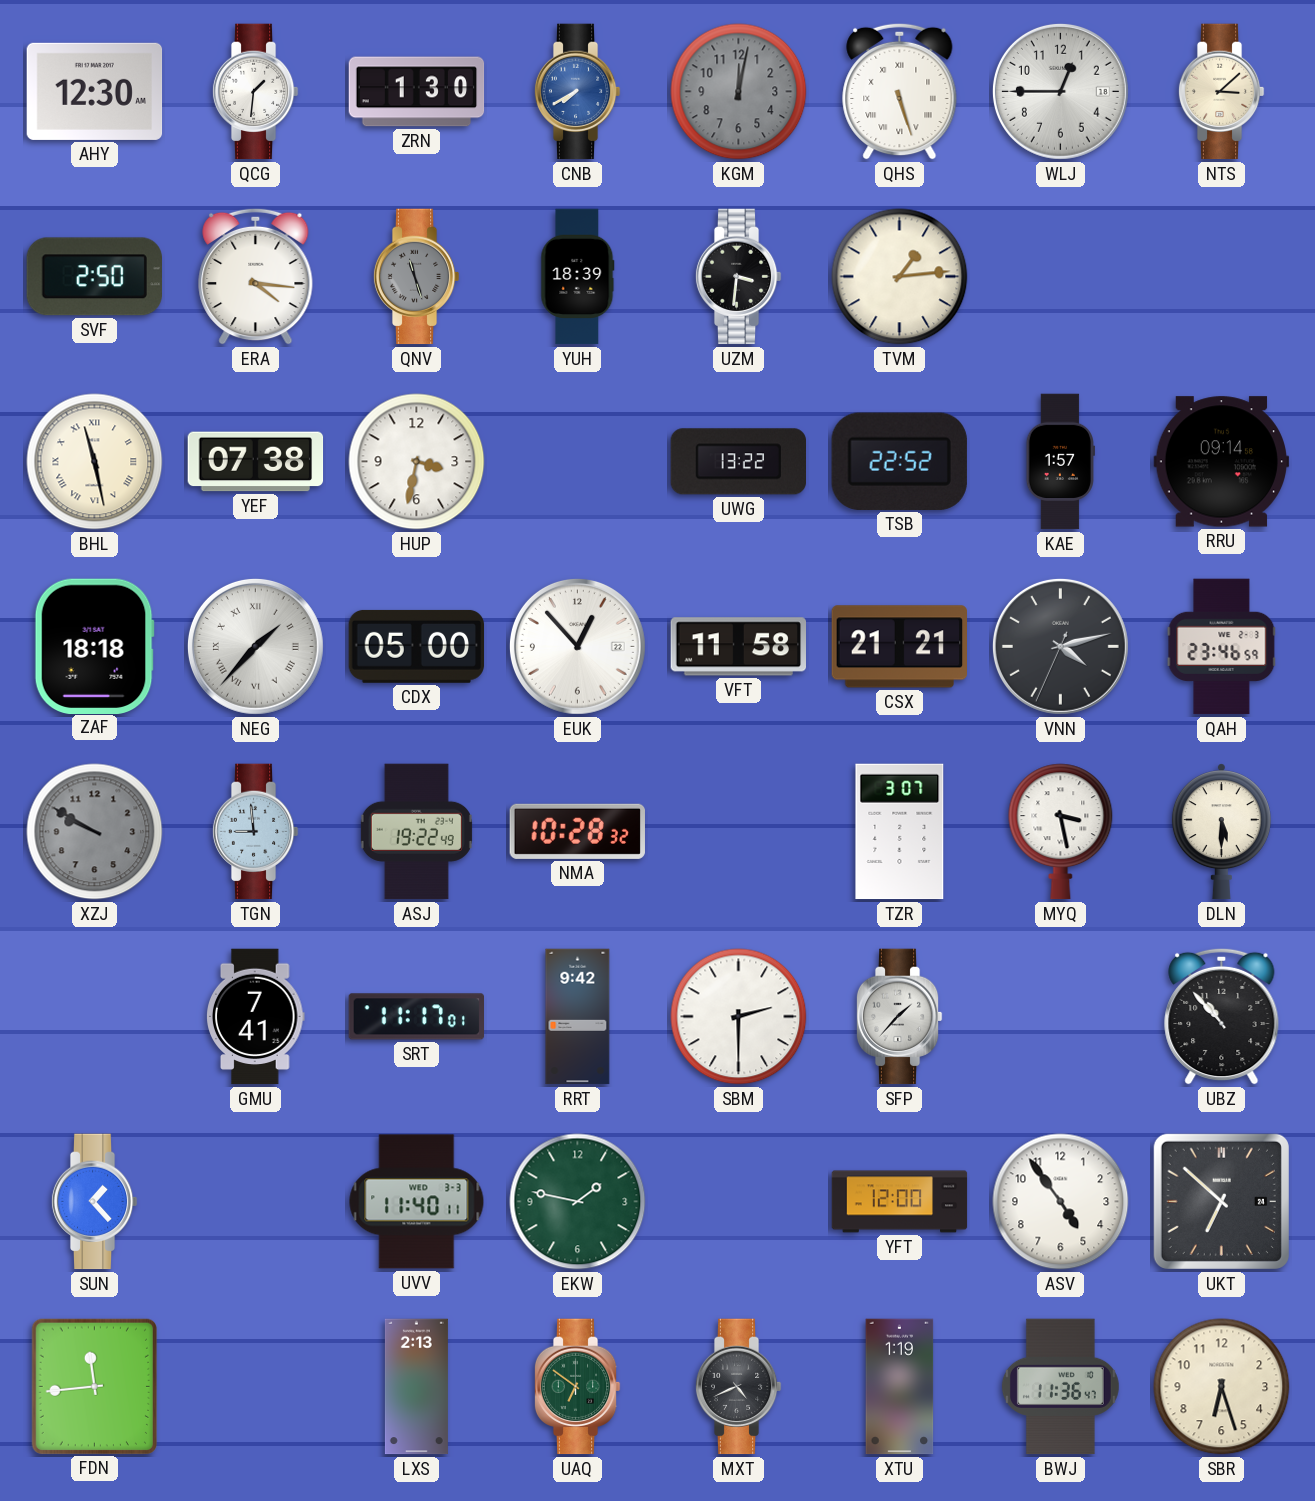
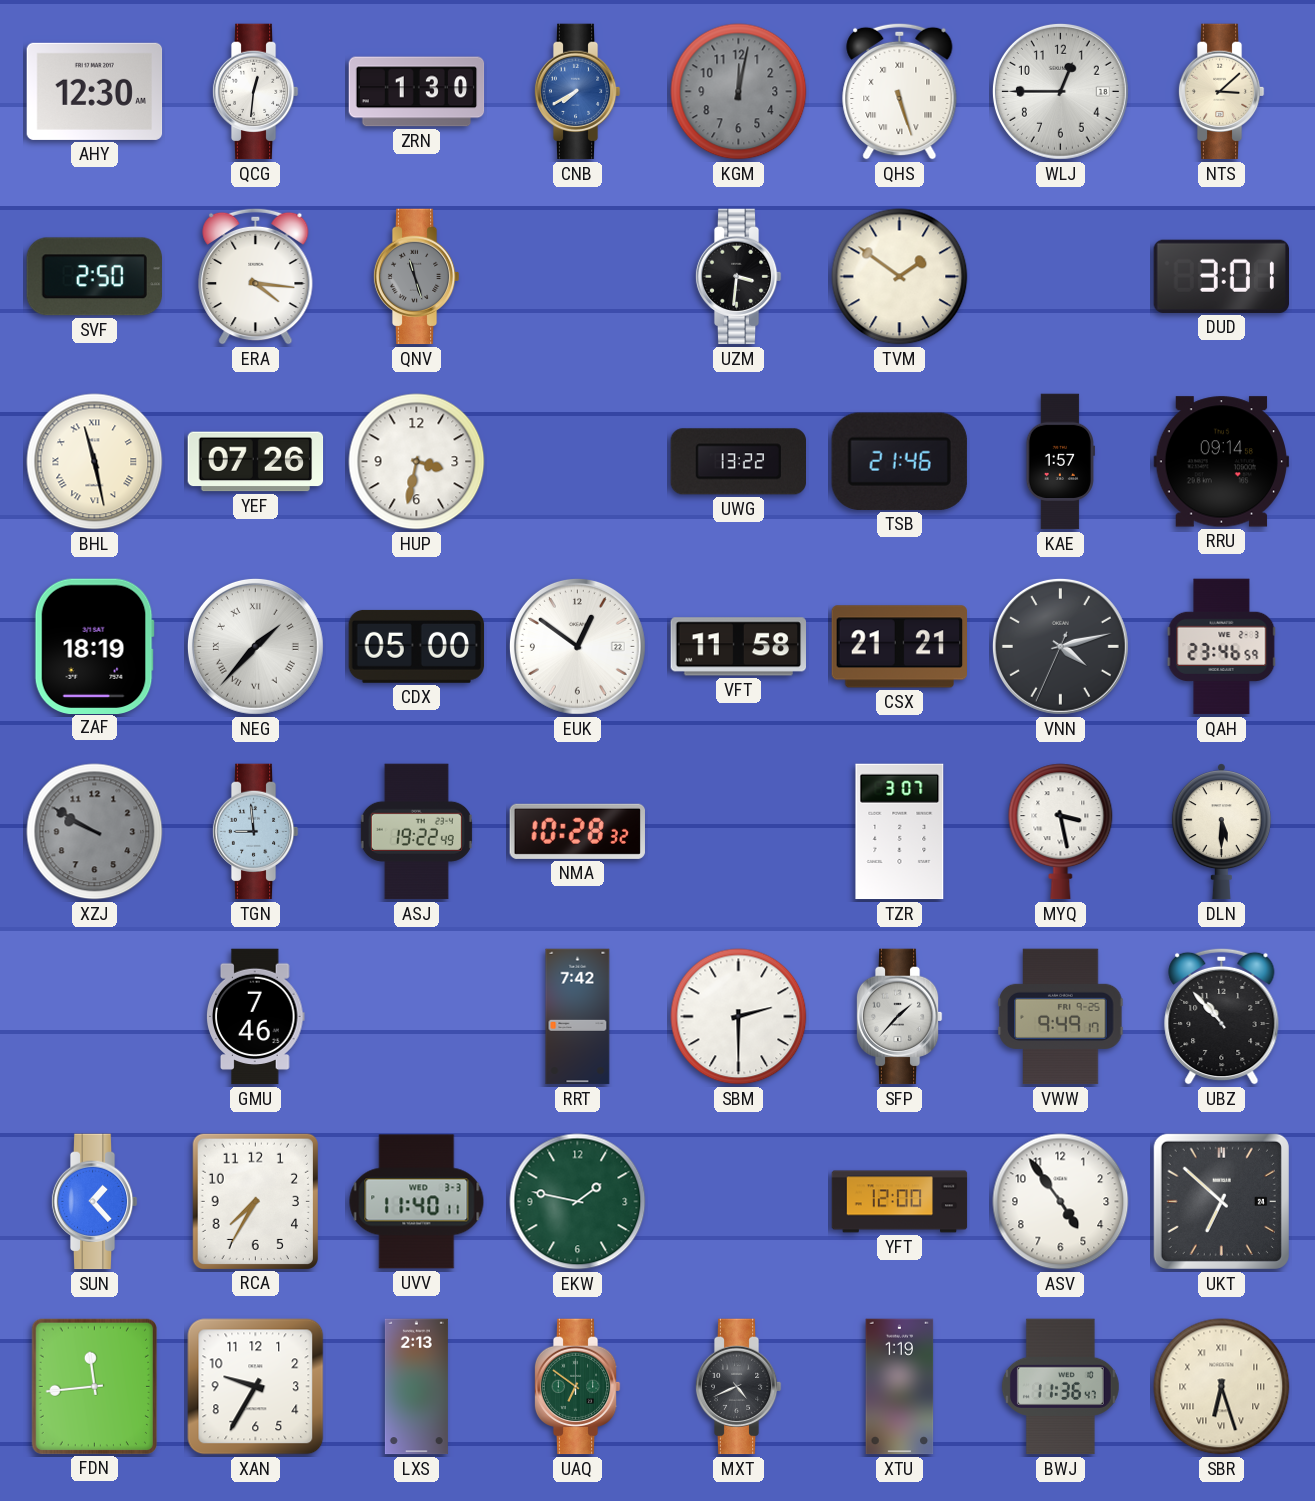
QCG: 1:31 -> 12:31 (255, 92)
YUH: 18:39 -> none (578, 277)
TVM: 1:14 -> 1:51 (900, 277)
DUD: none -> 3:01 (1221, 276)
YEF: 07:38 -> 07:26 (256, 462)
TSB: 22:52 -> 21:46 (899, 461)
ZAF: 18:18 -> 18:19 (94, 646)
EUK: 12:53 -> 12:51 (577, 646)
GMU: 7:41 -> 7:46 (256, 1017)
SRT: 11:17 -> none (416, 1017)
RRT: 9:42 -> 7:42 (578, 1017)
VWW: none -> 9:49 (1061, 1017)
RCA: none -> 7:35 (255, 1201)
XAN: none -> 9:35 (256, 1387)
SBR numerals: Arabic -> Roman (1222, 1387)
